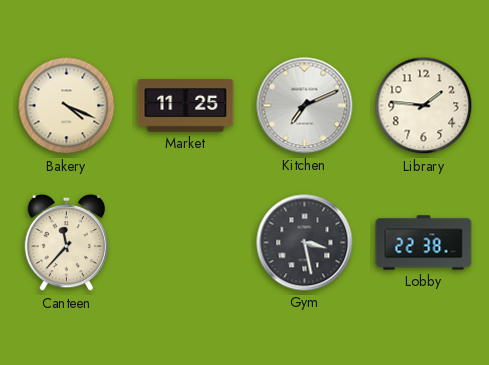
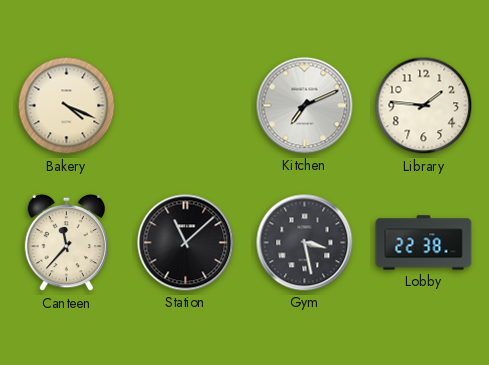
Market: 11:25 -> none (186, 106)
Station: none -> 11:08 (186, 243)
